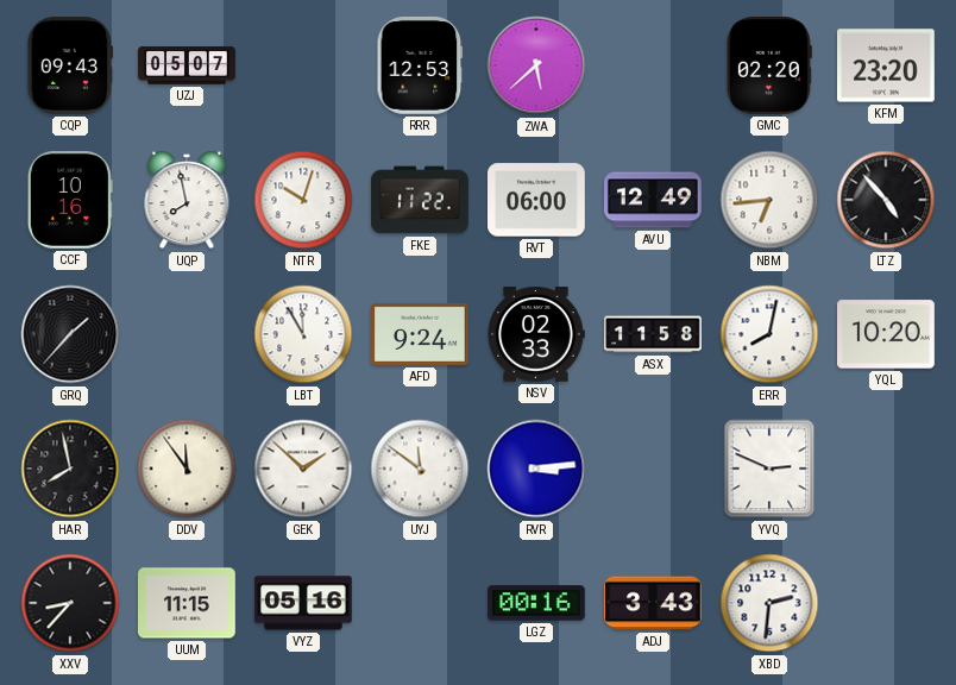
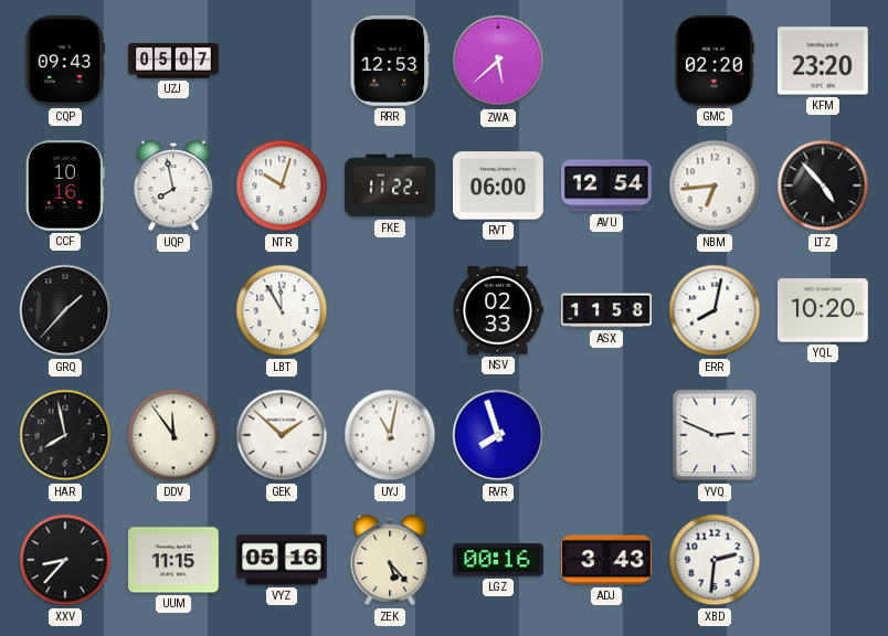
AVU: 12:49 -> 12:54 (607, 185)
AFD: 9:24 -> none (421, 334)
UYJ: 11:51 -> 11:02 (390, 435)
RVR: 3:14 -> 7:57 (498, 435)
ZEK: none -> 5:23 (390, 560)
